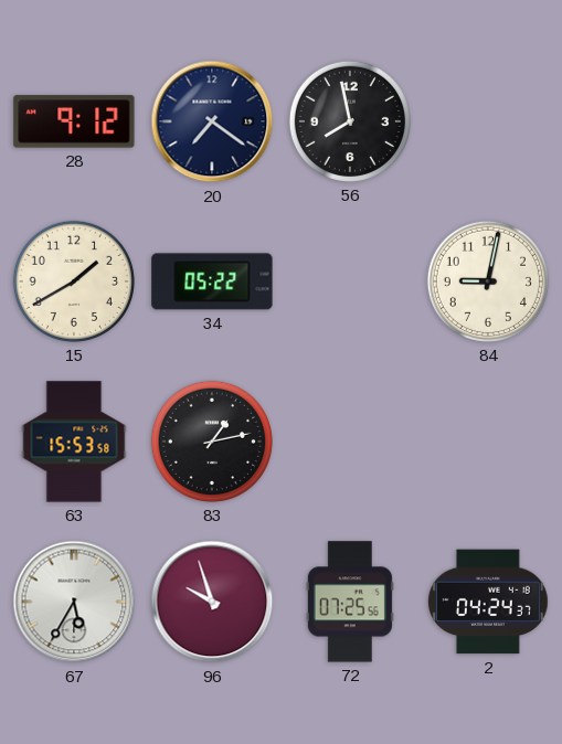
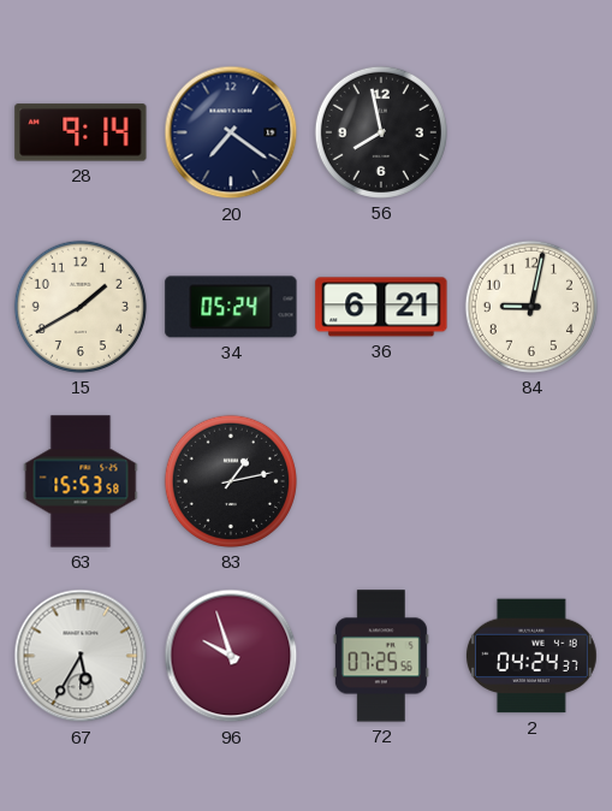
28: 9:12 -> 9:14 (81, 132)
34: 05:22 -> 05:24 (231, 307)
36: none -> 6:21 (381, 307)
